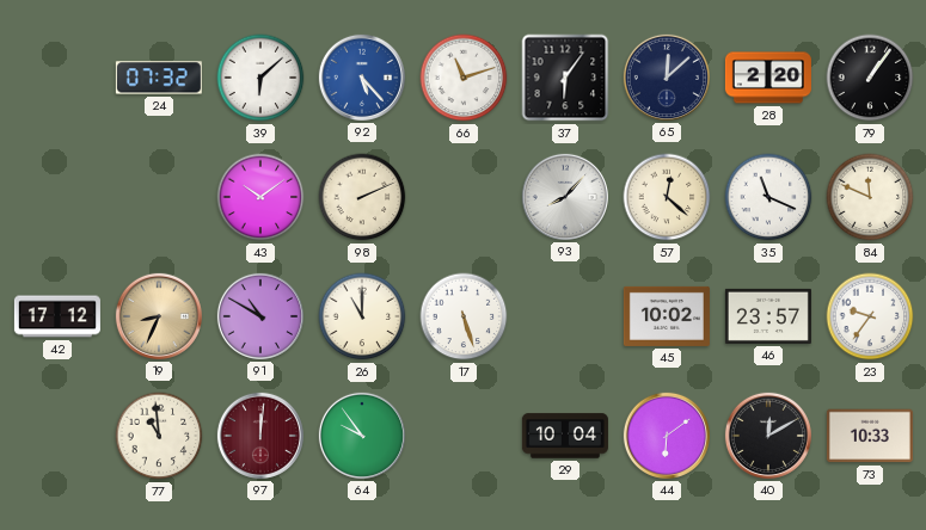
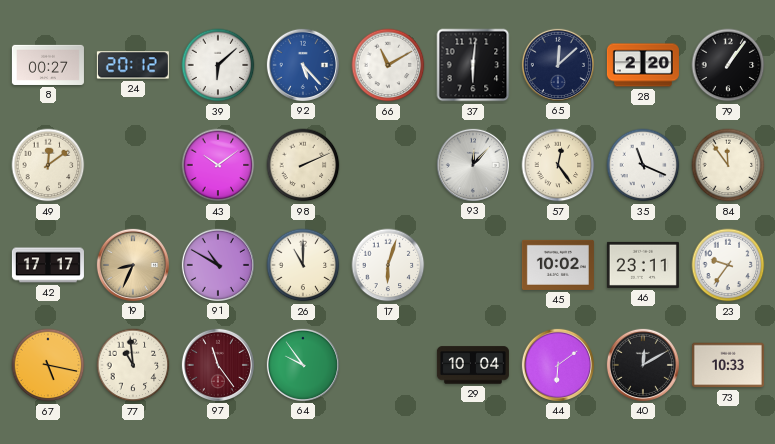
8: none -> 00:27 (48, 65)
24: 07:32 -> 20:12 (133, 65)
66: 11:12 -> 11:10 (388, 65)
37: 6:06 -> 6:01 (473, 65)
49: none -> 12:09 (48, 165)
93: 8:07 -> 12:07 (473, 165)
57: 12:22 -> 12:24 (558, 165)
84: 11:49 -> 11:54 (728, 165)
42: 17:12 -> 17:17 (48, 265)
17: 5:27 -> 6:03 (388, 265)
46: 23:57 -> 23:11 (643, 265)
67: none -> 5:17 (48, 365)
97: 12:01 -> 11:24 (218, 365)
